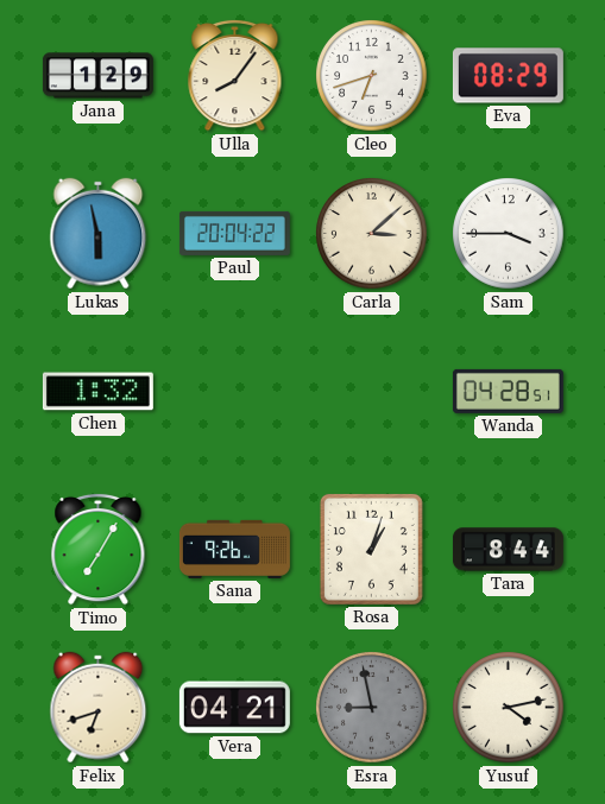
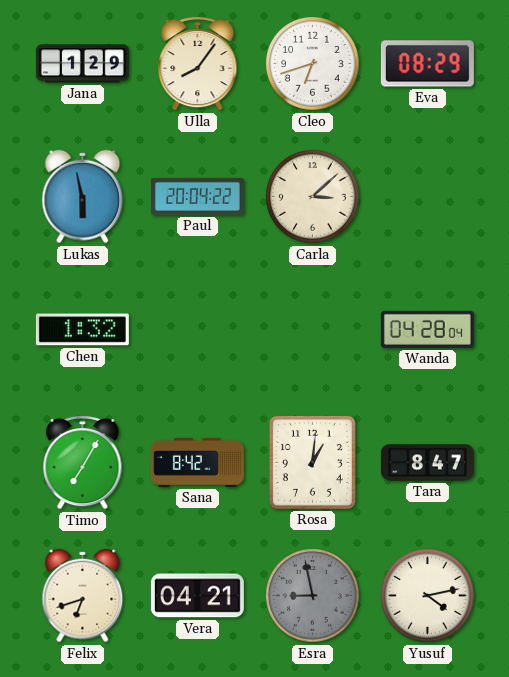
Sam: 3:45 -> none (509, 234)
Wanda: 04:28:51 -> 04:28:04 (427, 329)
Sana: 9:26 -> 8:42 (197, 462)
Rosa: 1:03 -> 1:01 (312, 462)
Tara: 8:44 -> 8:47 (427, 463)
